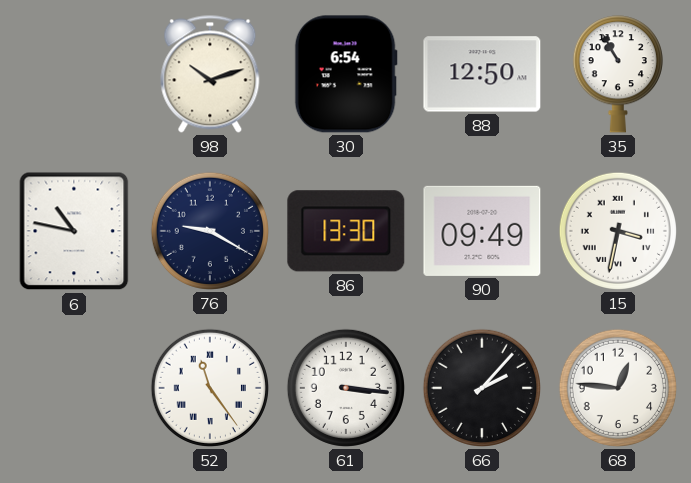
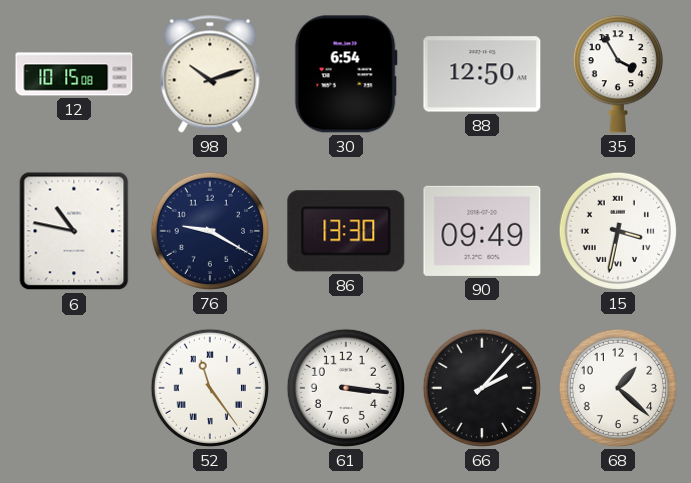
12: none -> 10:15 (74, 74)
35: 10:55 -> 3:55 (618, 74)
68: 12:46 -> 1:22 (618, 388)
